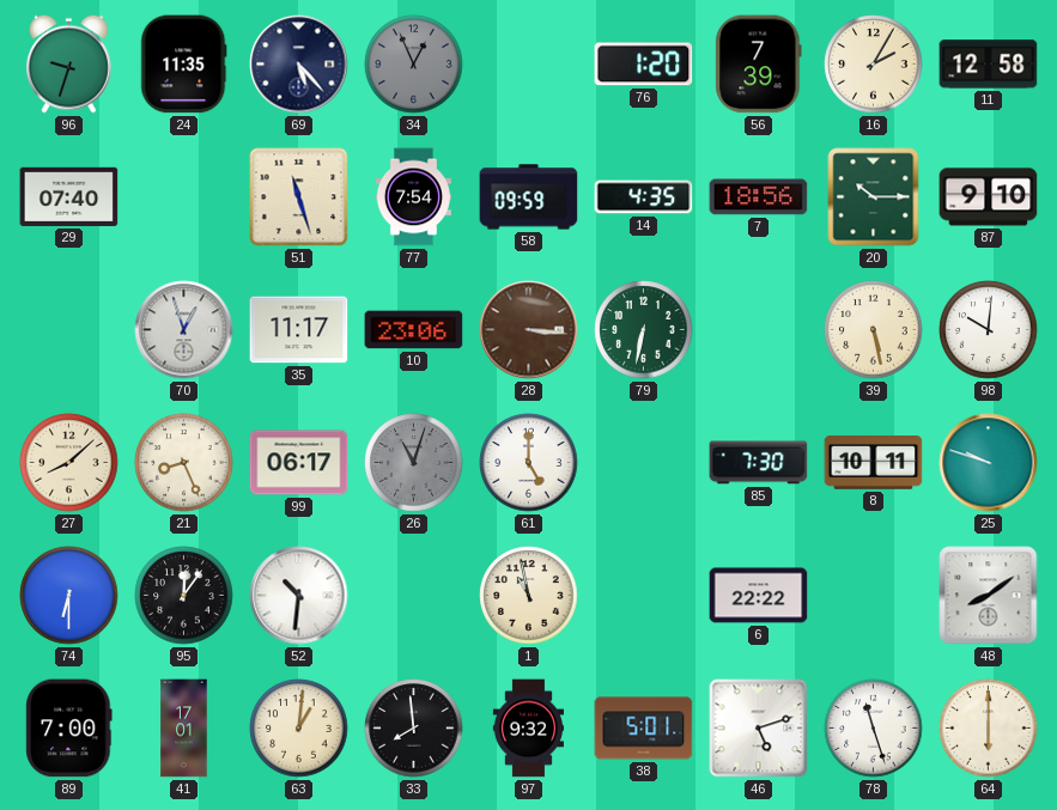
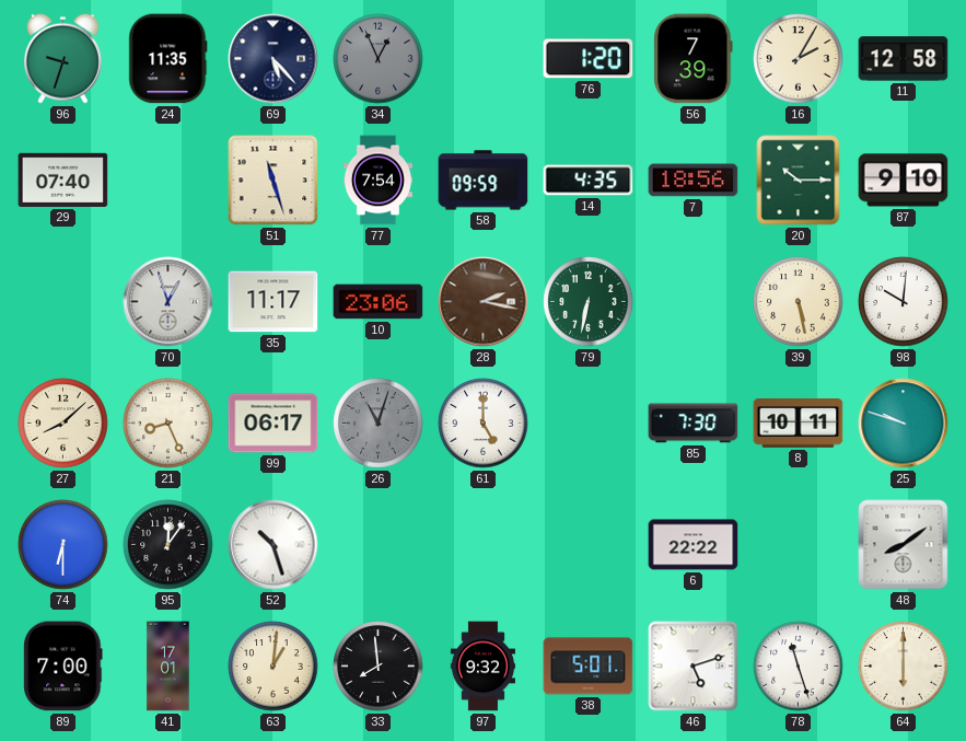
28: 3:16 -> 2:17 (484, 302)
52: 10:31 -> 10:27 (273, 545)
1: 10:58 -> none (529, 596)
